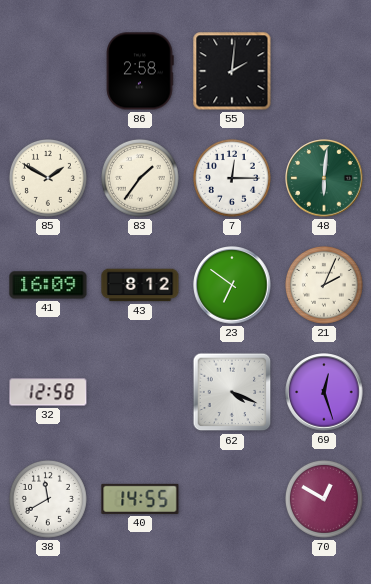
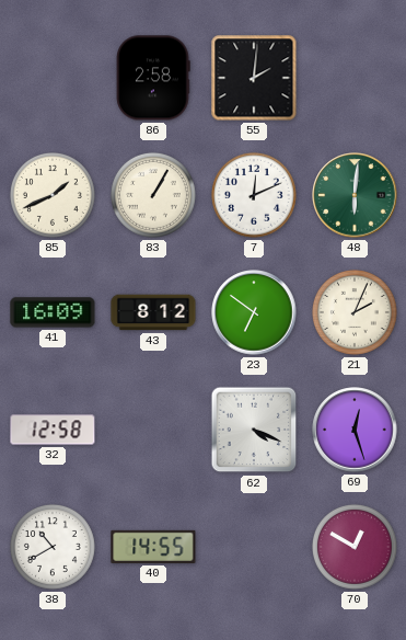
85: 1:50 -> 1:41 (53, 195)
83: 1:36 -> 1:05 (153, 195)
7: 12:15 -> 12:11 (254, 195)
38: 11:40 -> 10:40 (53, 547)
